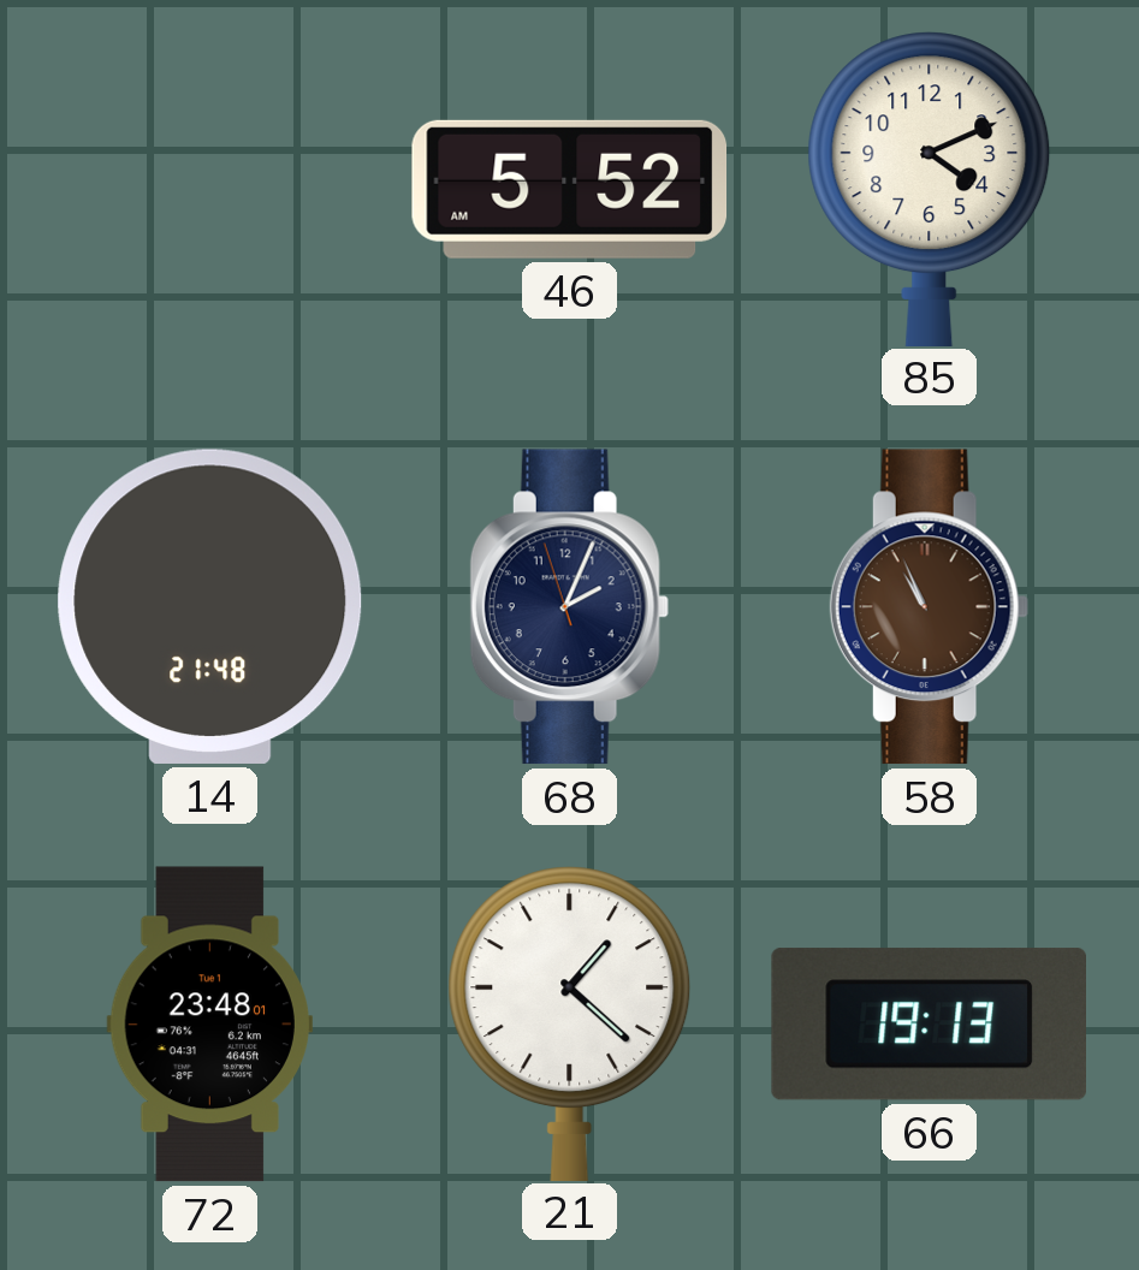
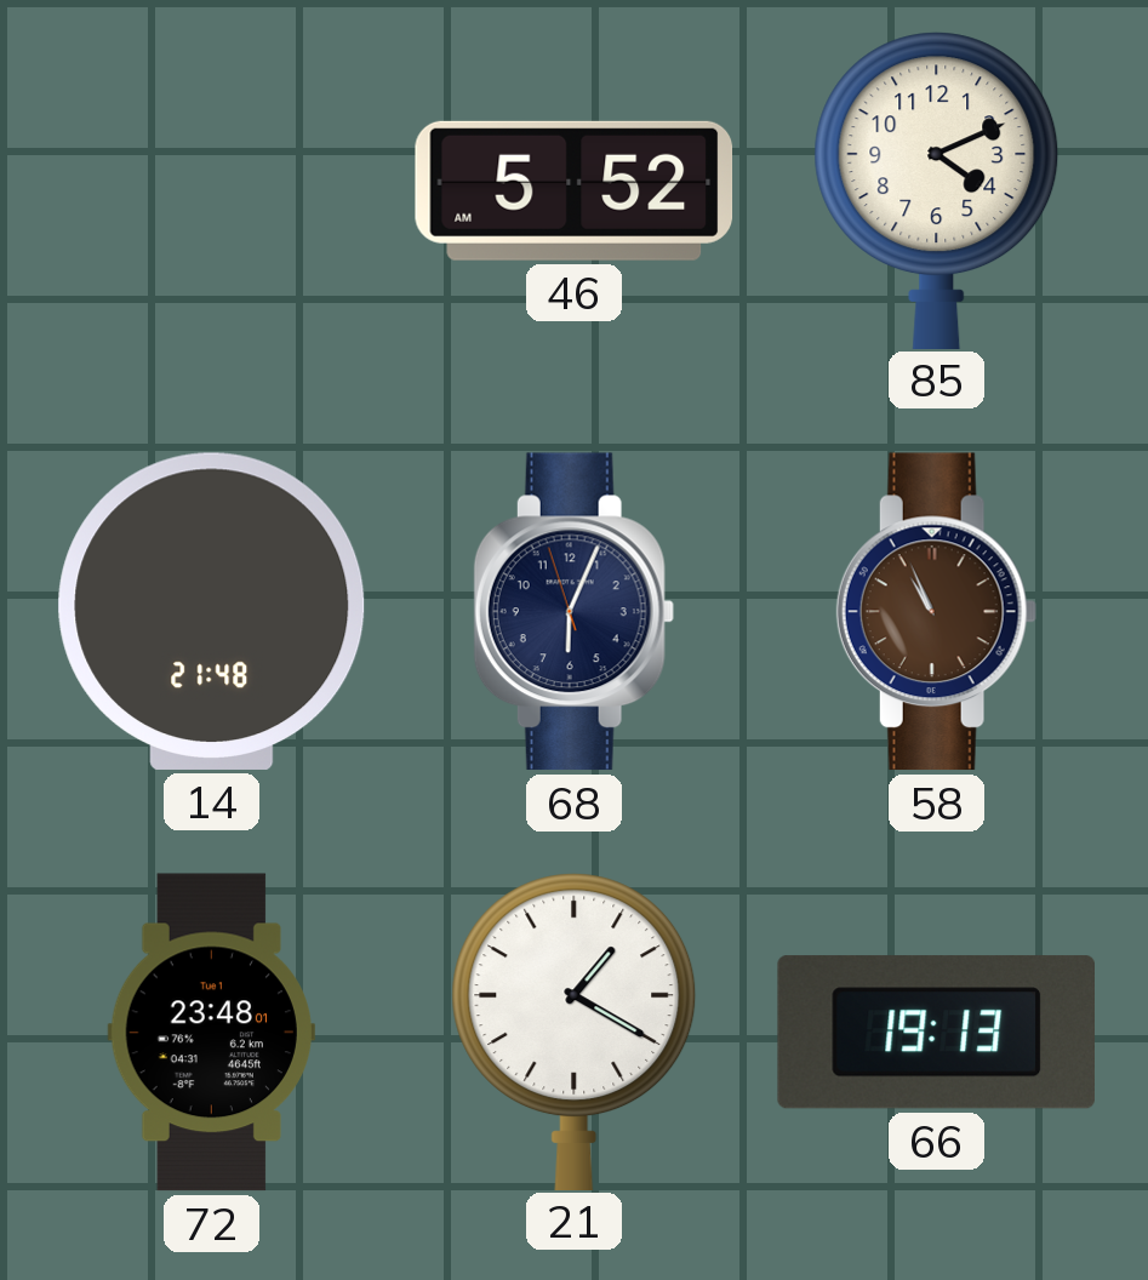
68: 2:03 -> 6:03 (573, 612)
21: 1:22 -> 1:20 (575, 1032)
